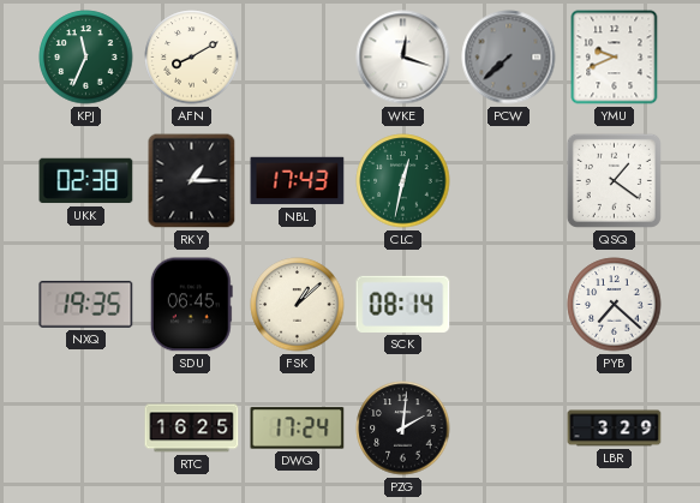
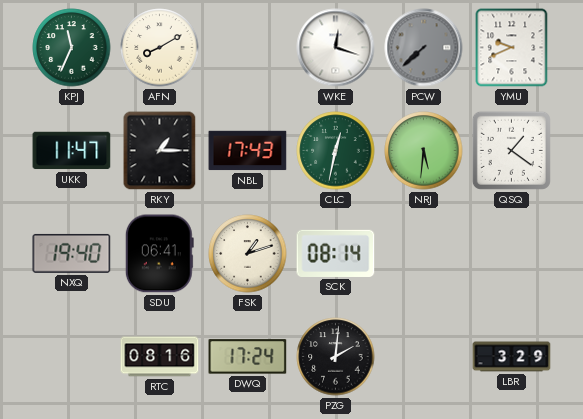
UKK: 02:38 -> 11:47 (72, 151)
NRJ: none -> 5:31 (424, 151)
NXQ: 19:35 -> 19:40 (72, 253)
SDU: 06:45 -> 06:41 (159, 254)
FSK: 1:08 -> 1:12 (248, 254)
PYB: 7:22 -> none (615, 305)
RTC: 16:25 -> 08:16 (160, 357)
